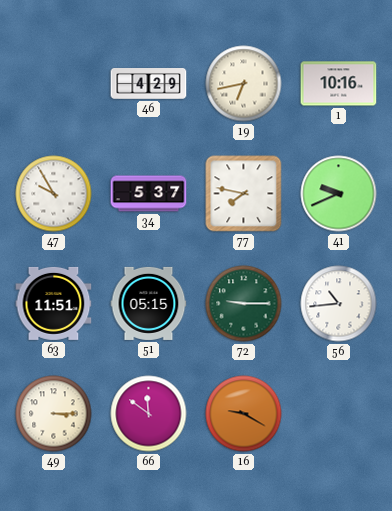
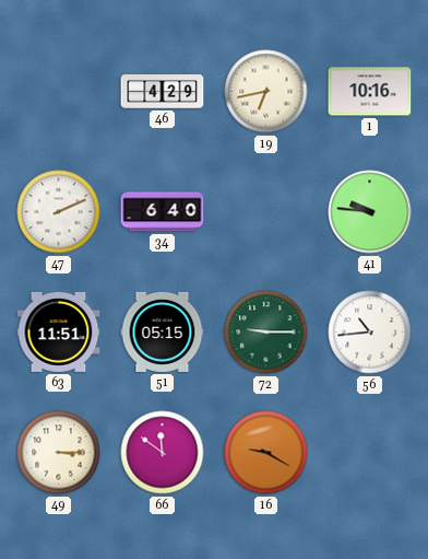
47: 9:55 -> 2:11 (59, 212)
34: 5:37 -> 6:40 (163, 212)
77: 7:47 -> none (244, 194)
41: 9:41 -> 9:46 (370, 212)
